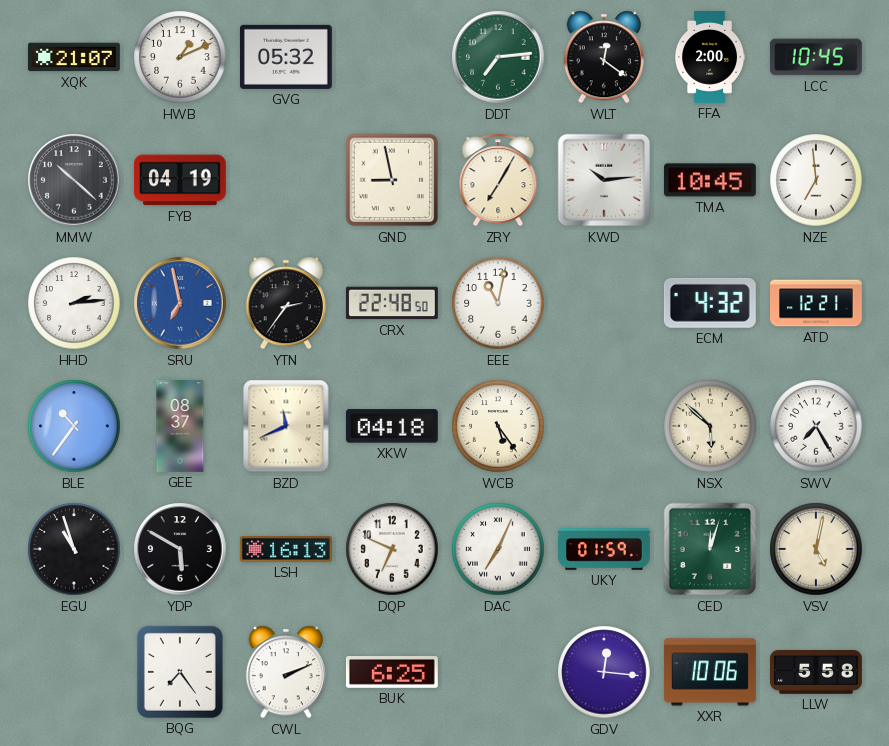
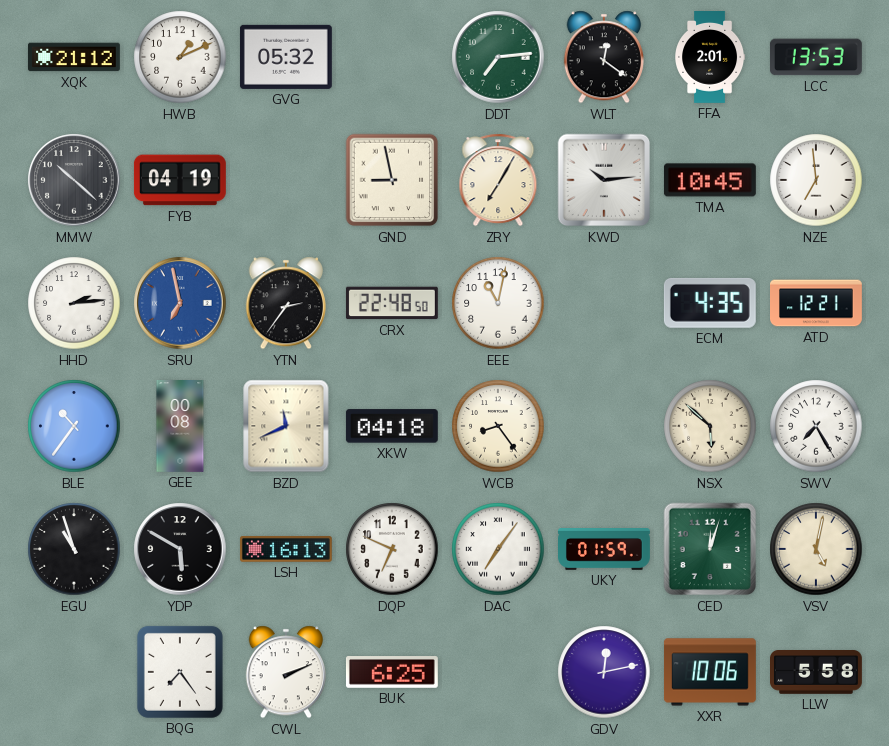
XQK: 21:07 -> 21:12 (74, 57)
FFA: 2:00 -> 2:01 (711, 58)
LCC: 10:45 -> 13:53 (816, 57)
ECM: 4:32 -> 4:35 (710, 303)
GEE: 08:37 -> 00:08 (180, 427)
WCB: 5:24 -> 8:24 (498, 426)
DAC: 7:04 -> 7:06 (498, 549)
GDV: 12:16 -> 12:13 (604, 672)
